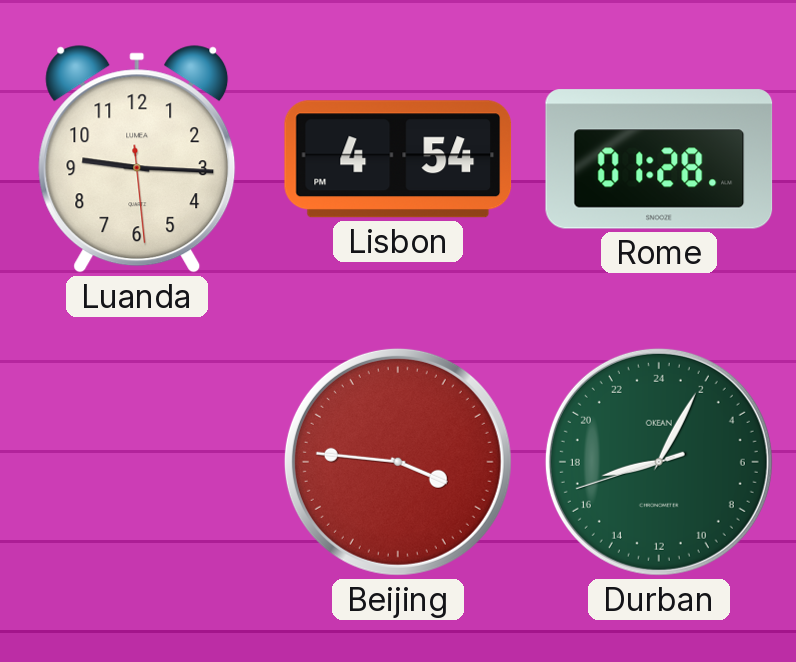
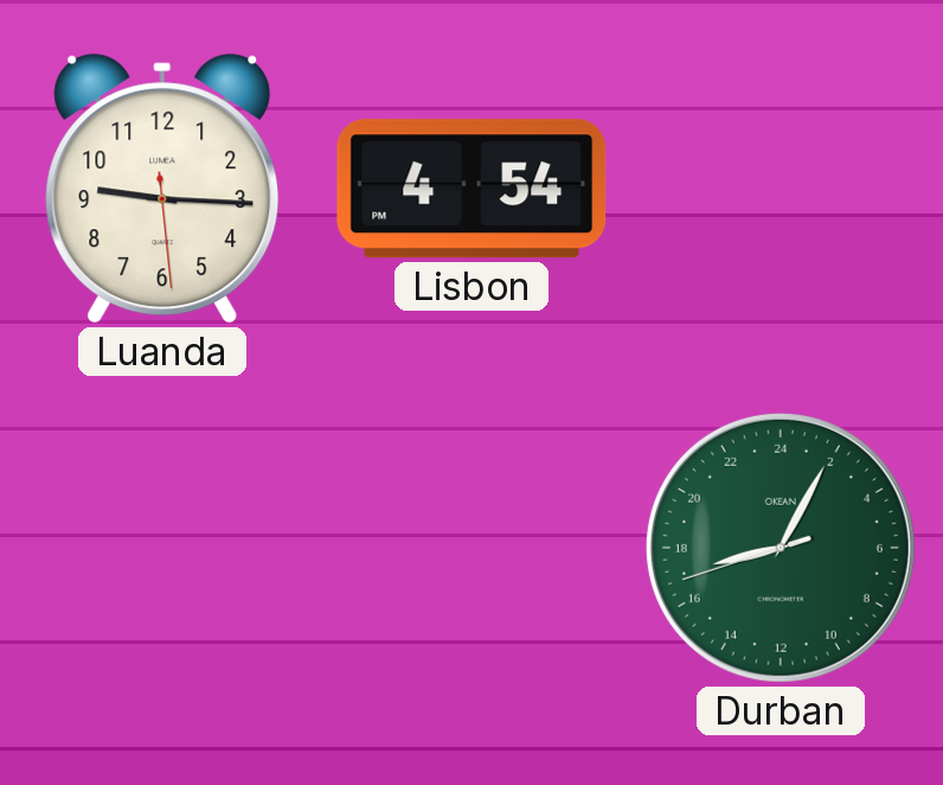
Rome: 01:28 -> none (659, 159)
Beijing: 3:46 -> none (398, 462)
